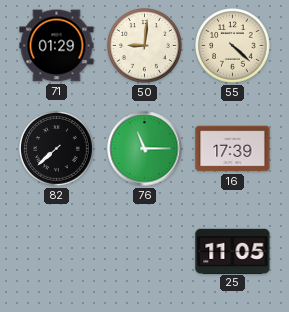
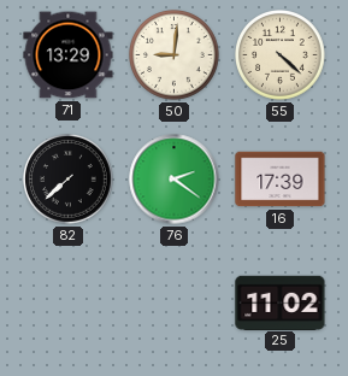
71: 01:29 -> 13:29 (69, 55)
76: 11:15 -> 2:21 (175, 180)
25: 11:05 -> 11:02 (281, 302)
